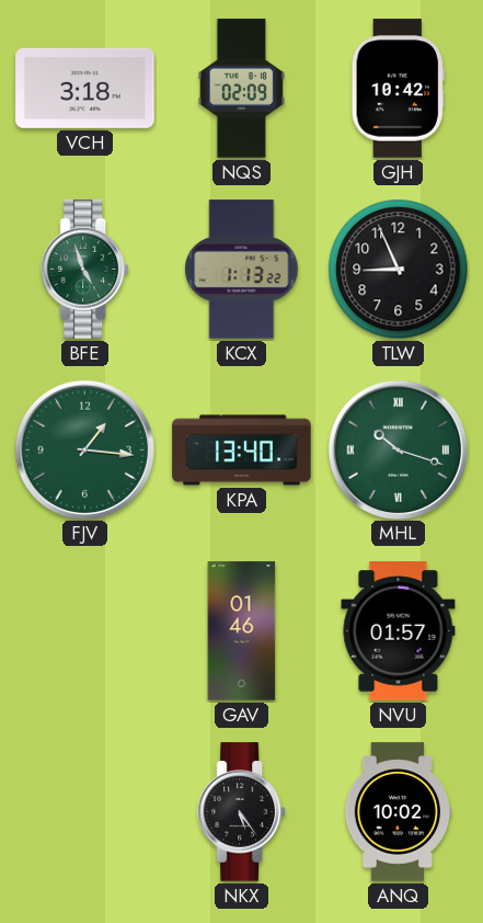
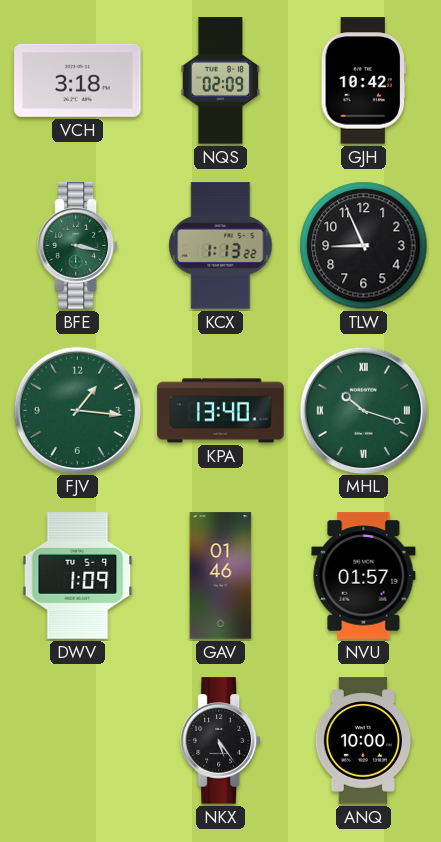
BFE: 4:57 -> 3:17 (77, 246)
DWV: none -> 1:09 (78, 576)
ANQ: 10:02 -> 10:00 (364, 741)
